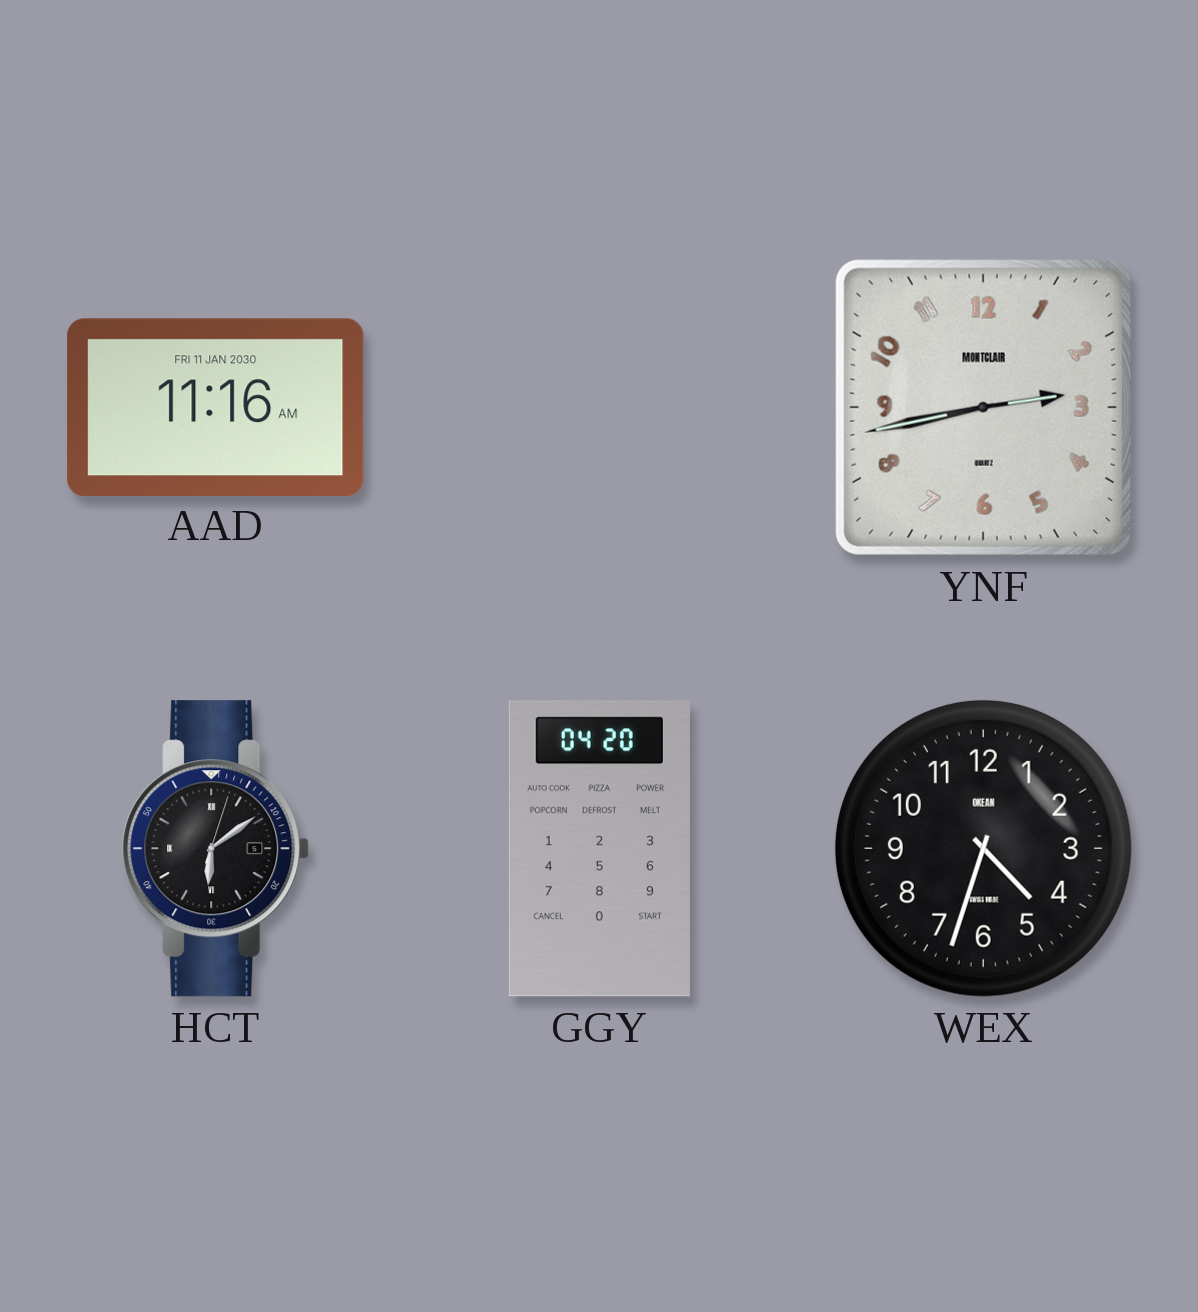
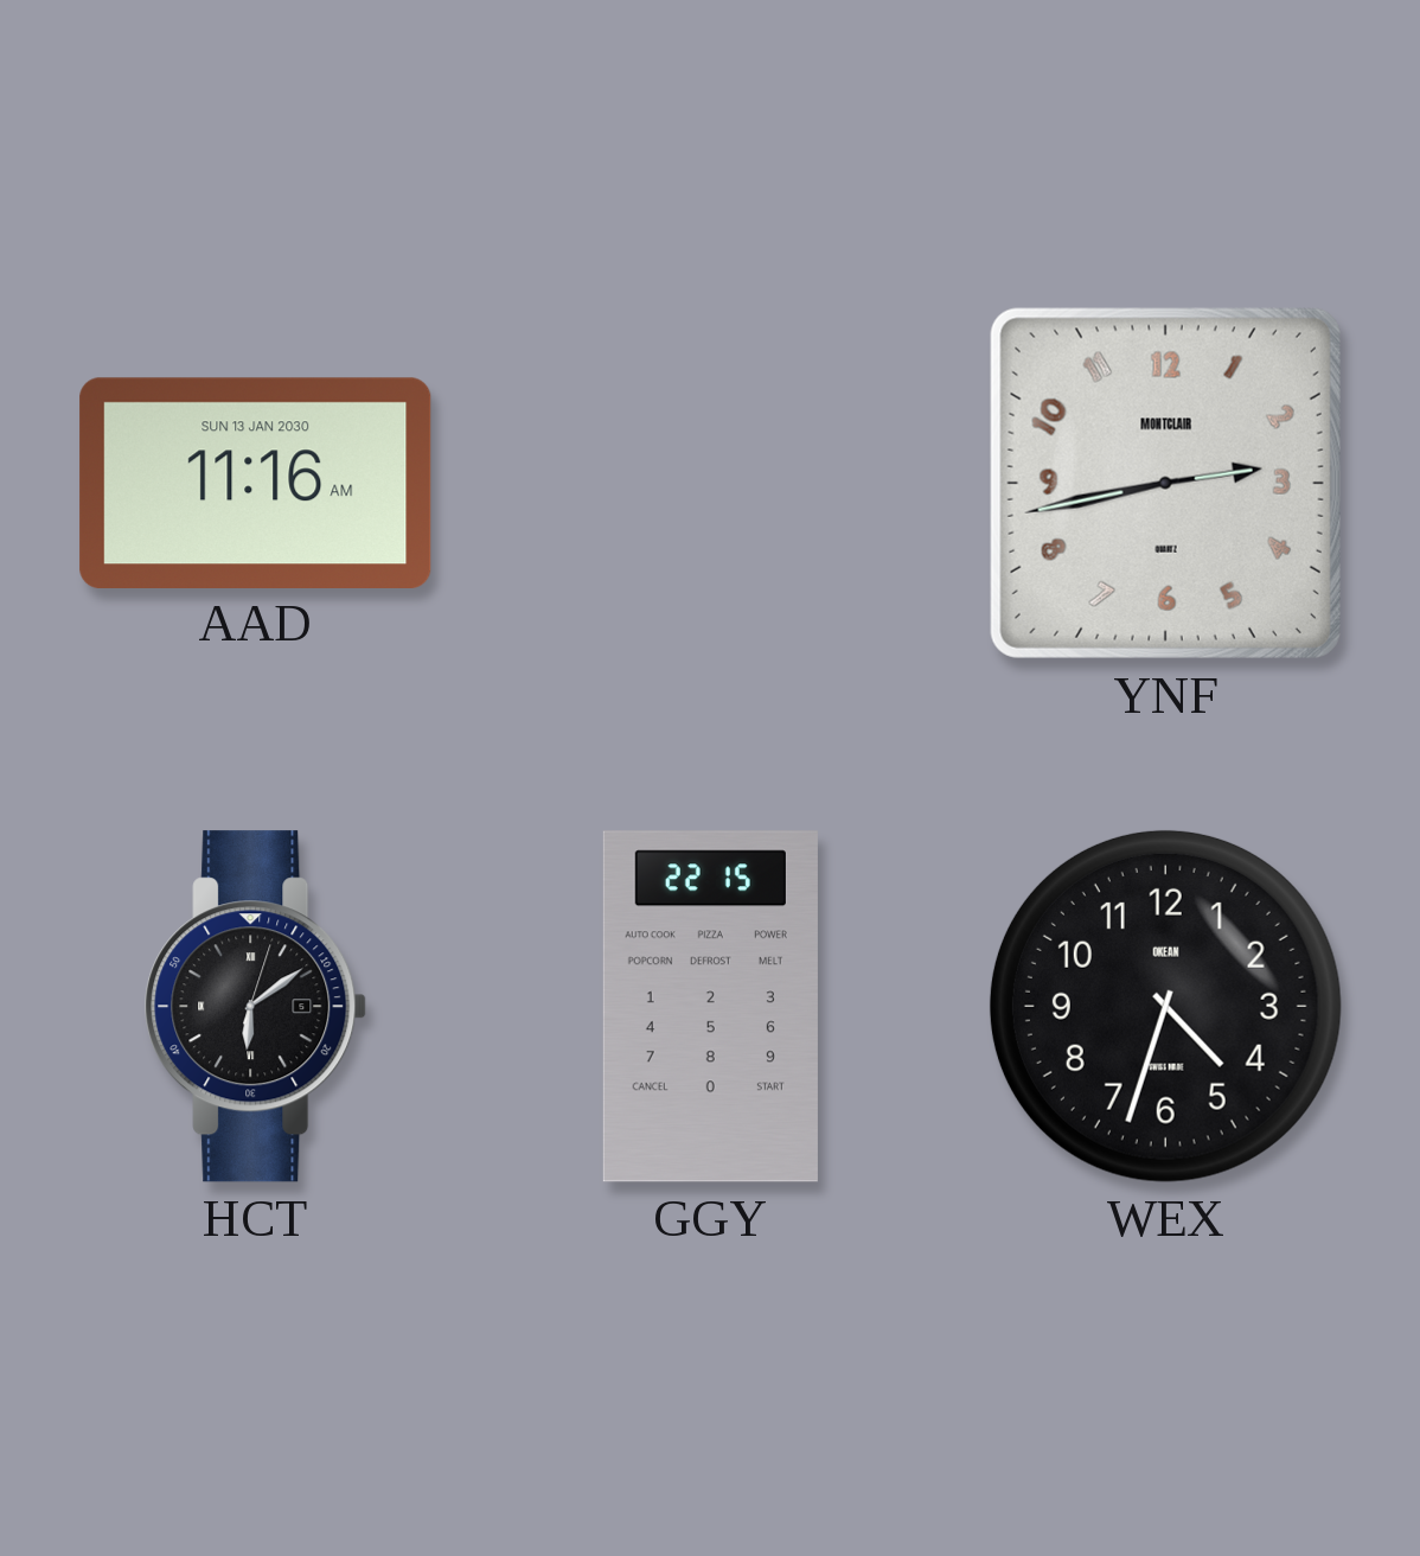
AAD date: FRI 11 JAN 2030 -> SUN 13 JAN 2030 (256, 483)
GGY: 04:20 -> 22:15 (710, 1007)
